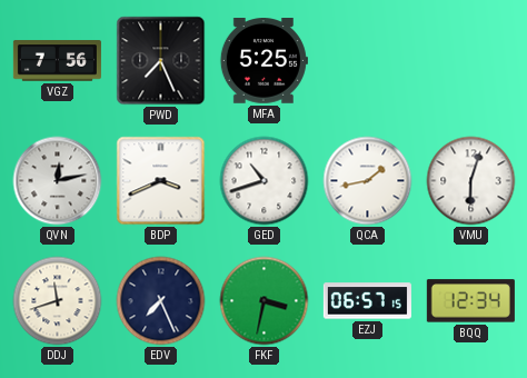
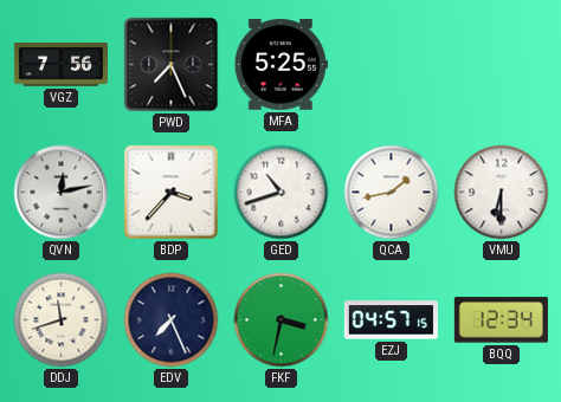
BDP: 3:41 -> 3:37 (172, 193)
VMU: 6:03 -> 6:30 (502, 193)
EZJ: 06:57 -> 04:57 (391, 320)
